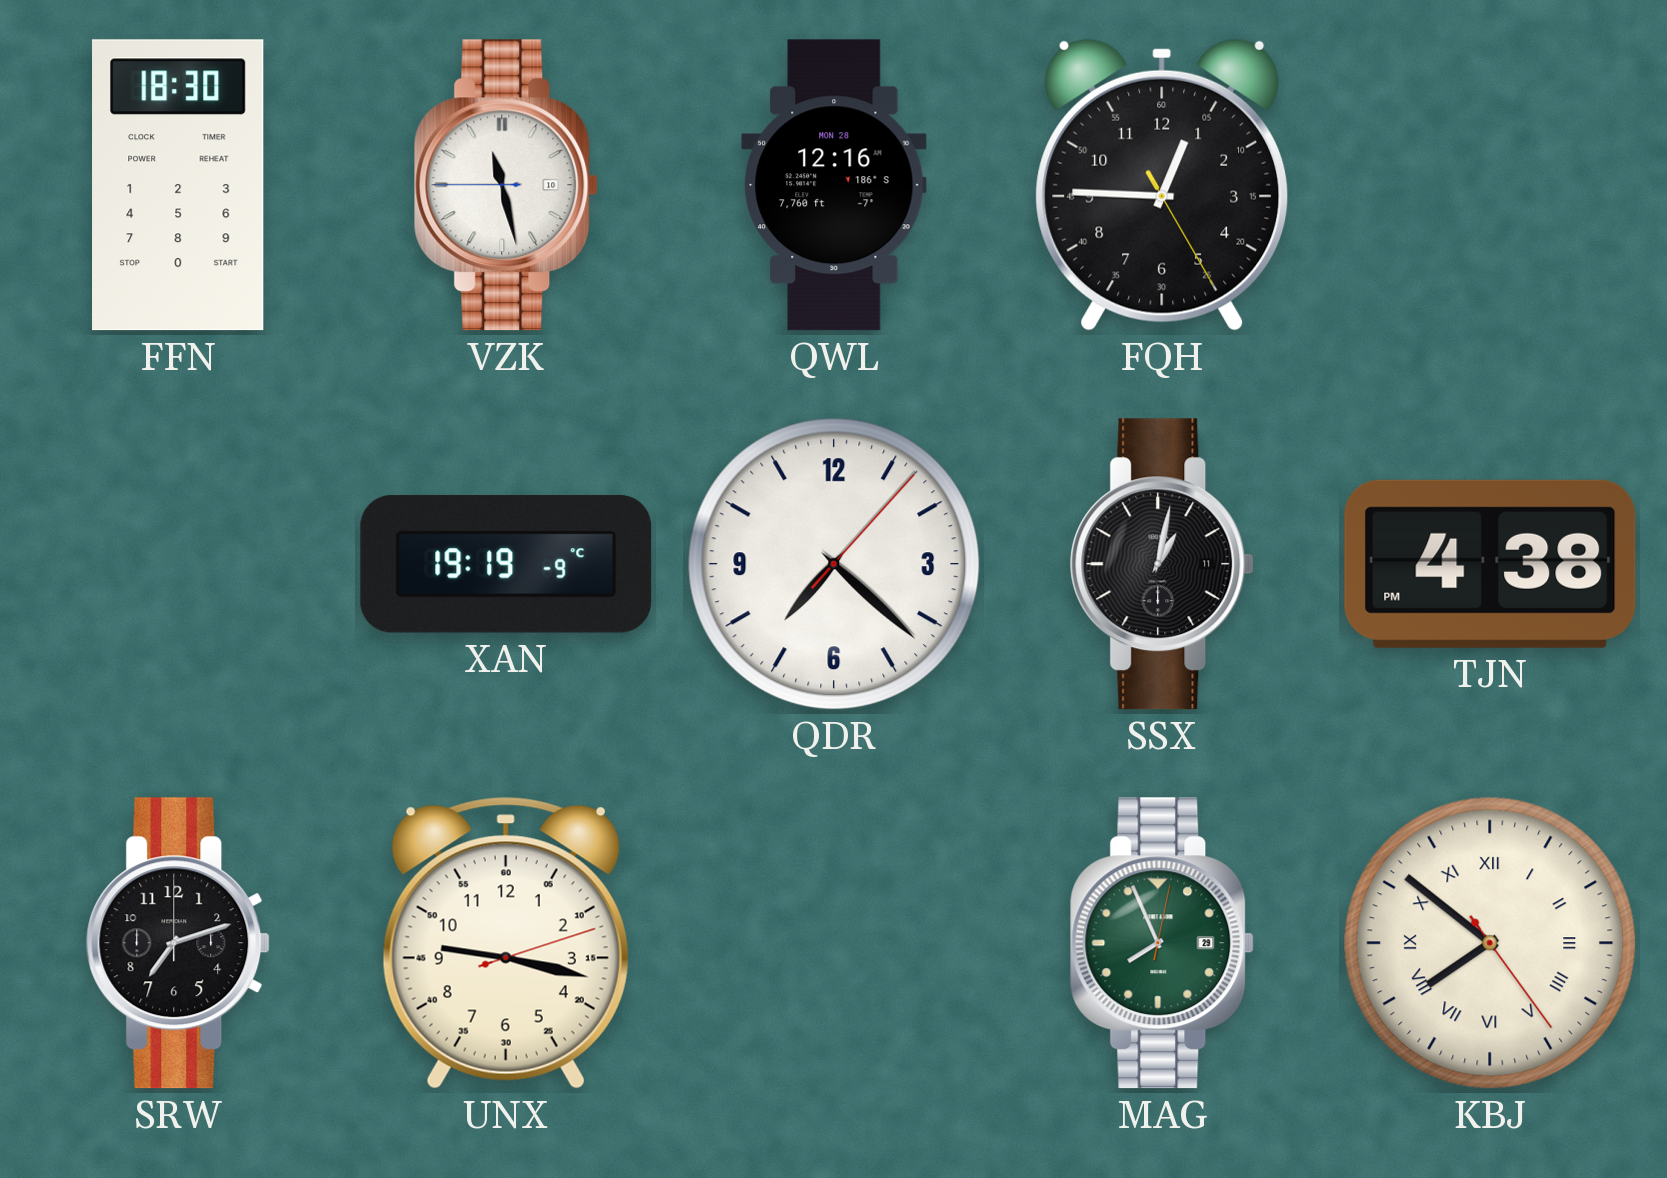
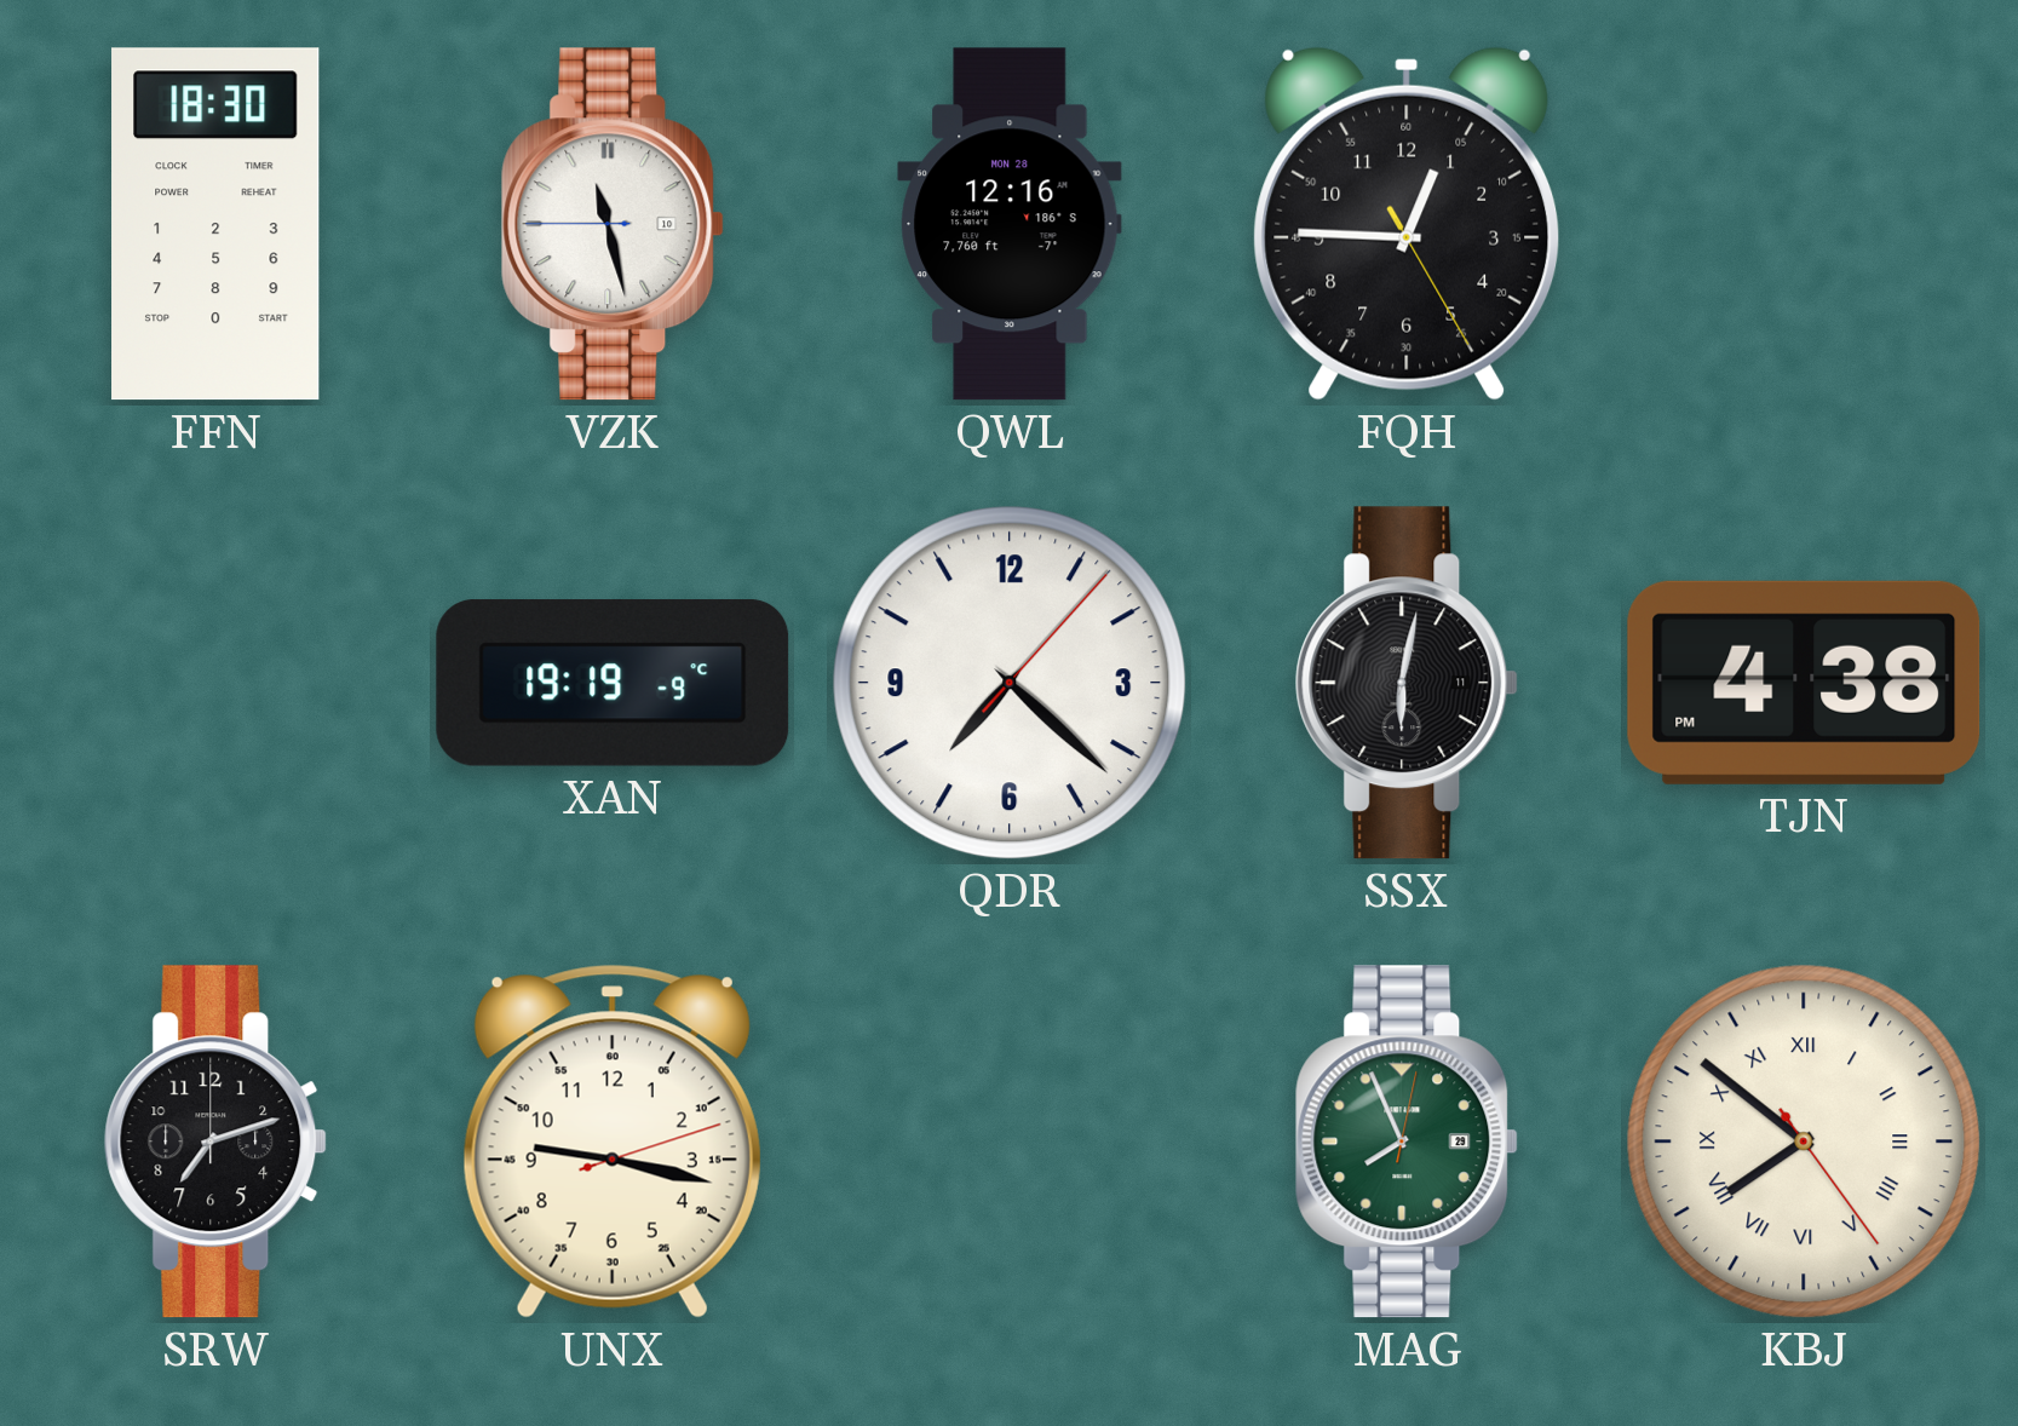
SSX: 1:02 -> 6:02 (1407, 683)
